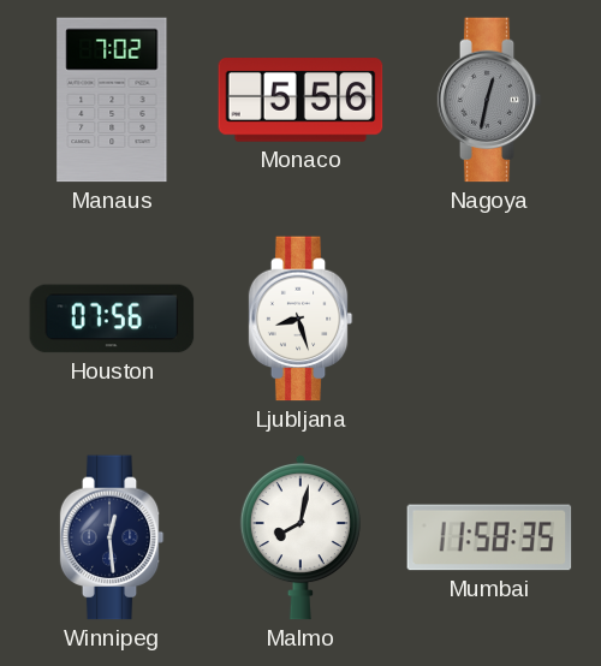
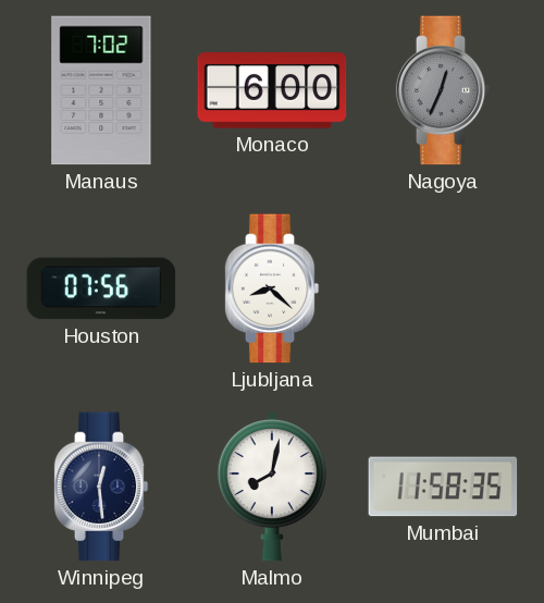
Monaco: 5:56 -> 6:00 (272, 90)
Nagoya: 12:32 -> 12:34 (443, 90)
Ljubljana: 8:27 -> 8:22 (272, 288)
